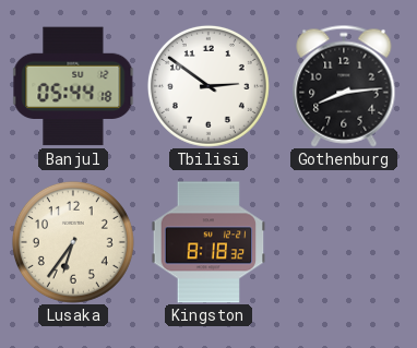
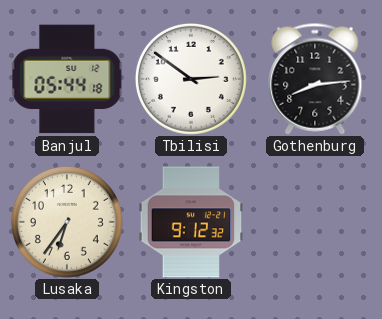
Kingston: 8:18 -> 9:12 (191, 222)
